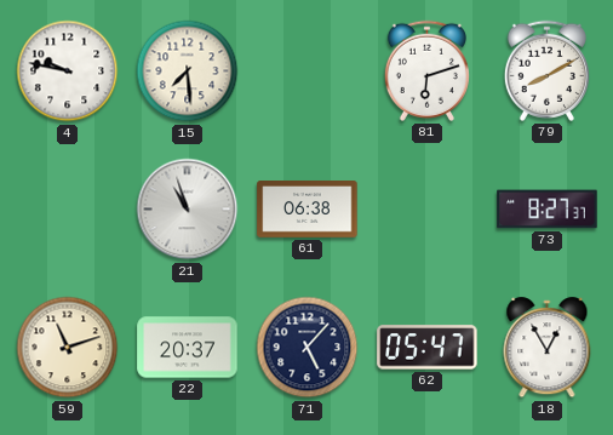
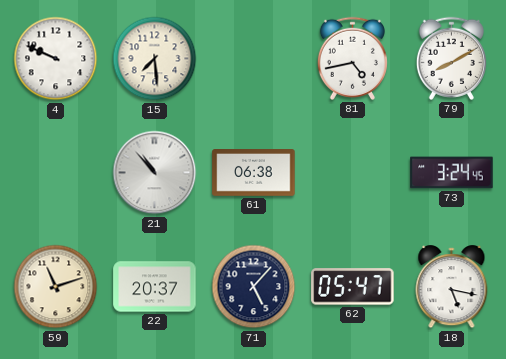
4: 9:47 -> 9:49 (56, 59)
81: 6:12 -> 4:43 (352, 58)
21: 10:57 -> 10:53 (155, 173)
73: 8:27 -> 3:24 (452, 173)
18: 12:55 -> 5:17 (452, 287)
